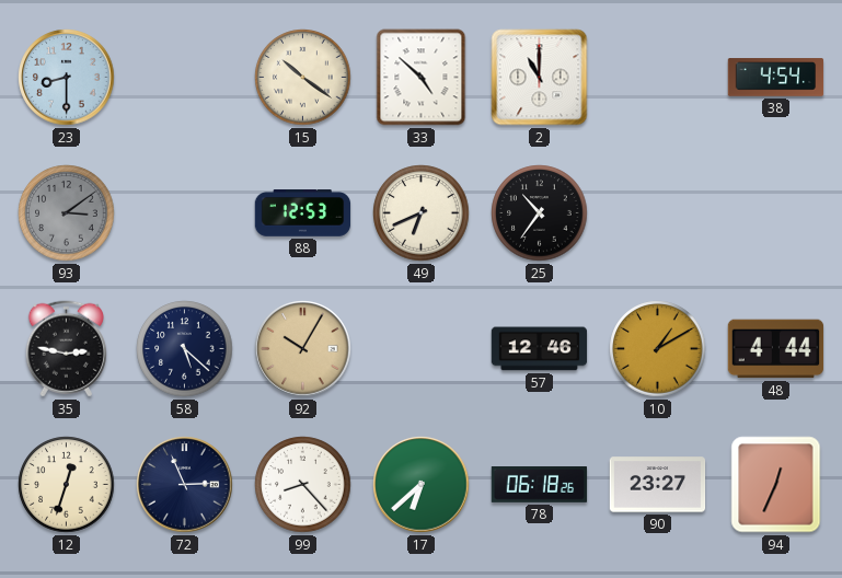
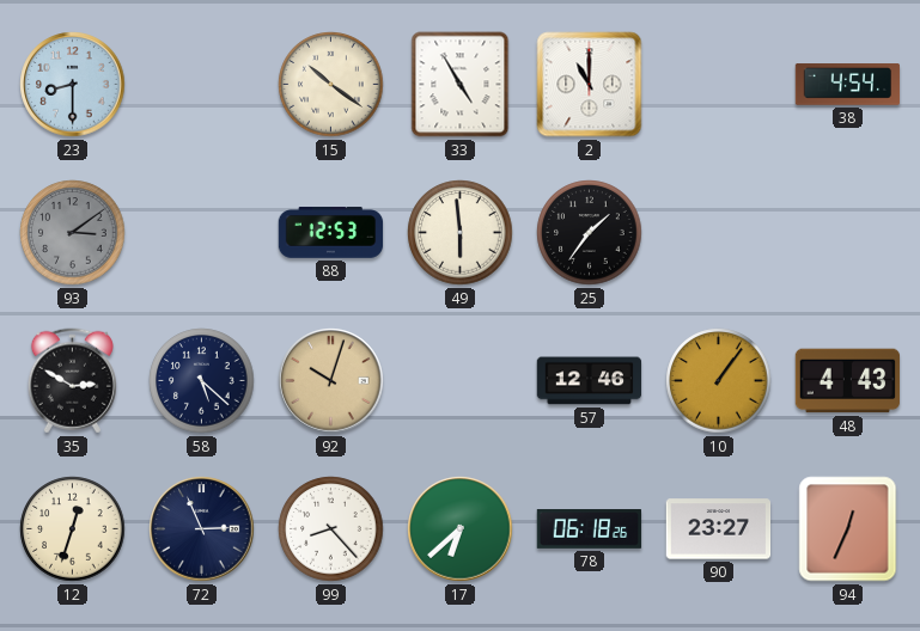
33: 4:52 -> 4:55 (461, 85)
49: 6:41 -> 5:59 (461, 233)
25: 10:36 -> 1:36 (590, 233)
35: 2:47 -> 2:50 (72, 381)
92: 10:05 -> 10:03 (331, 381)
10: 1:10 -> 1:06 (719, 381)
48: 4:44 -> 4:43 (848, 381)
